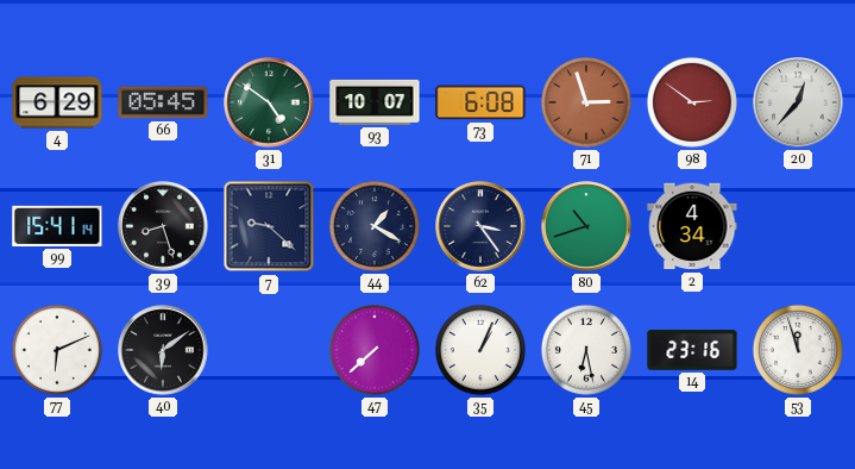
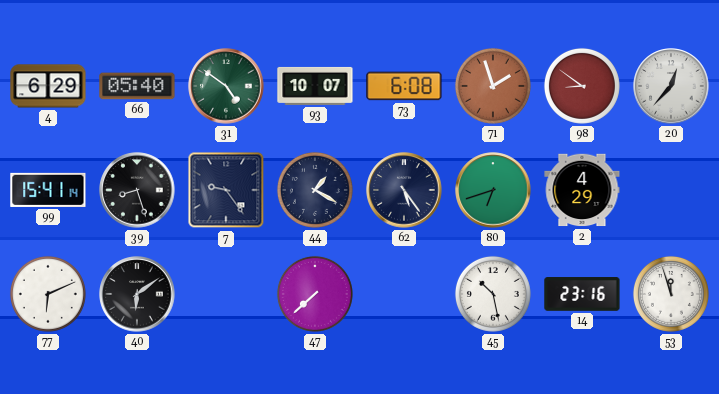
66: 05:45 -> 05:40 (137, 86)
71: 2:57 -> 1:57 (493, 86)
98: 2:51 -> 8:51 (582, 86)
7: 9:22 -> 9:24 (226, 190)
62: 3:24 -> 5:24 (404, 190)
80: 10:42 -> 6:42 (493, 190)
2: 4:34 -> 4:29 (582, 190)
35: 1:04 -> none (480, 350)
45: 6:28 -> 10:28 (493, 294)
